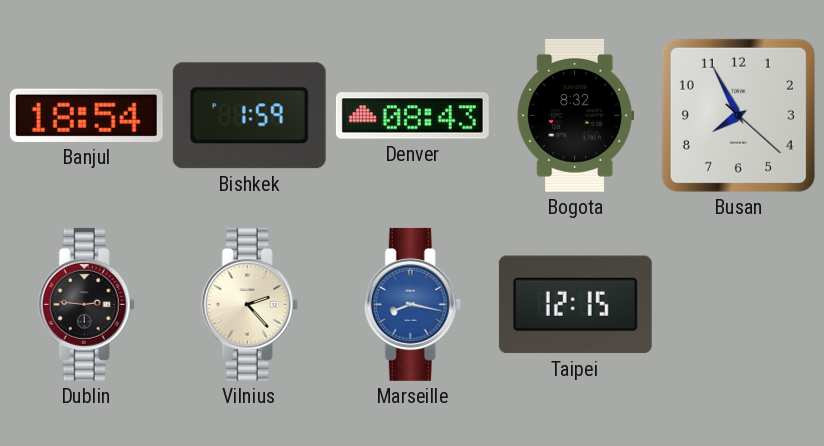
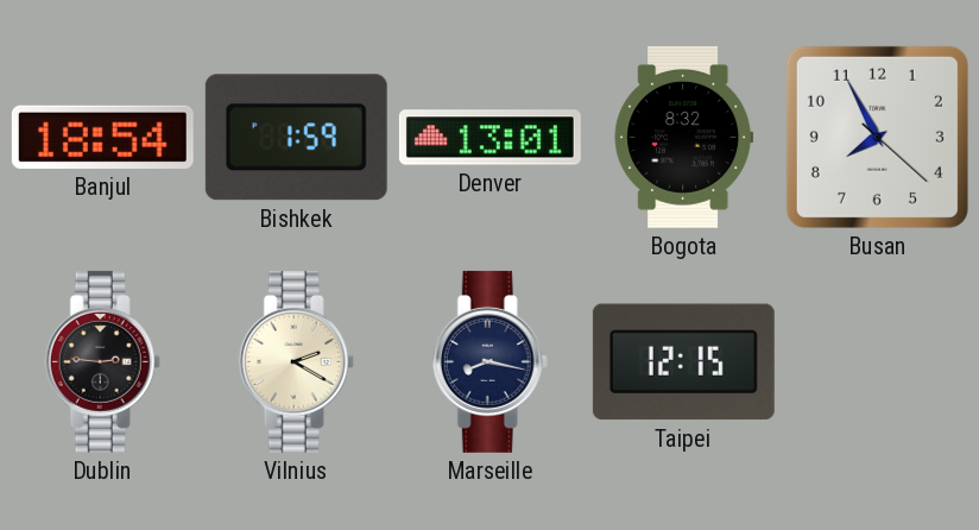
Denver: 08:43 -> 13:01 (489, 138)
Vilnius: 2:23 -> 2:20 (296, 361)
Marseille dial: blue -> navy (489, 361)
